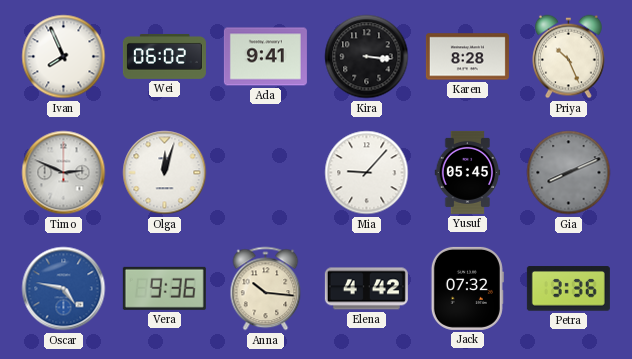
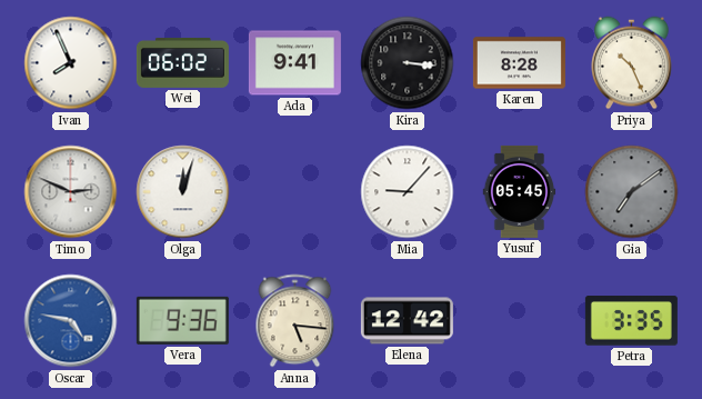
Gia: 8:11 -> 7:09 (632, 192)
Anna: 10:16 -> 5:16 (295, 321)
Elena: 4:42 -> 12:42 (407, 321)
Jack: 07:32 -> none (467, 288)
Petra: 3:36 -> 3:35 (631, 321)
